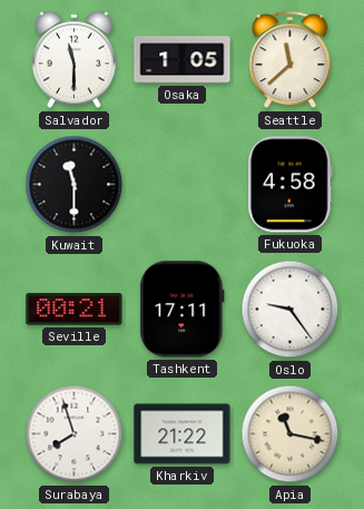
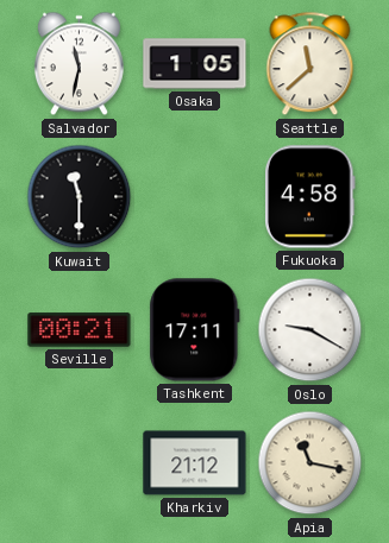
Salvador: 11:30 -> 11:32 (79, 64)
Oslo: 9:24 -> 9:20 (310, 330)
Surabaya: 7:57 -> none (75, 434)
Kharkiv: 21:22 -> 21:12 (195, 463)
